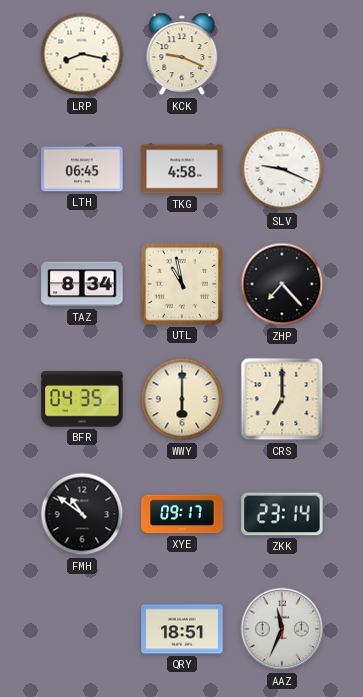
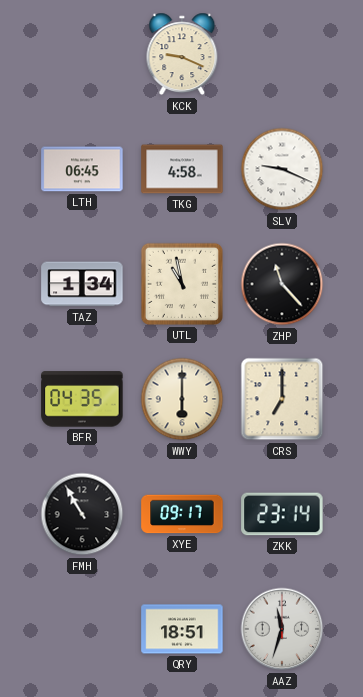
LRP: 8:17 -> none (82, 54)
TAZ: 8:34 -> 1:34 (82, 284)
ZHP: 7:23 -> 11:23 (282, 284)
FMH: 10:51 -> 10:55 (82, 514)
AAZ: 11:34 -> 11:33 (282, 629)
